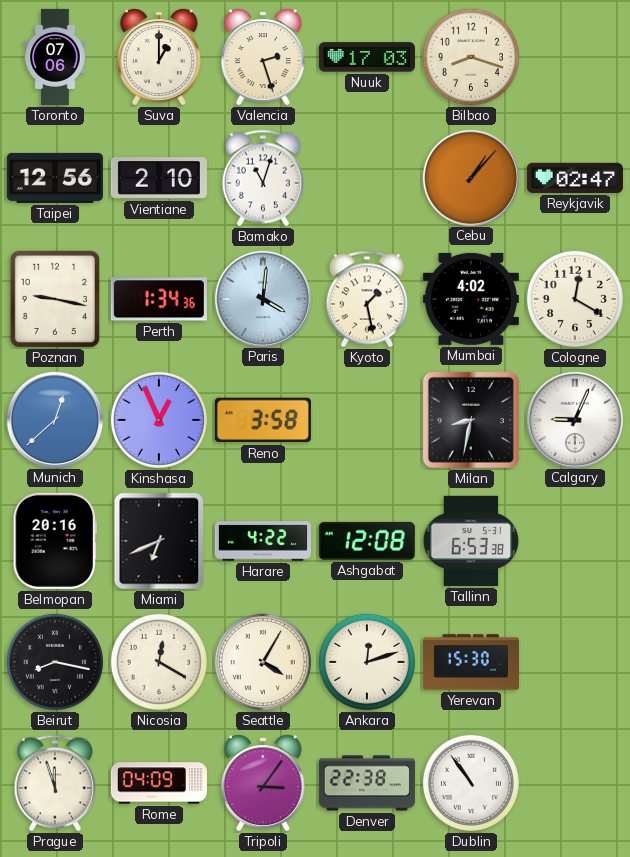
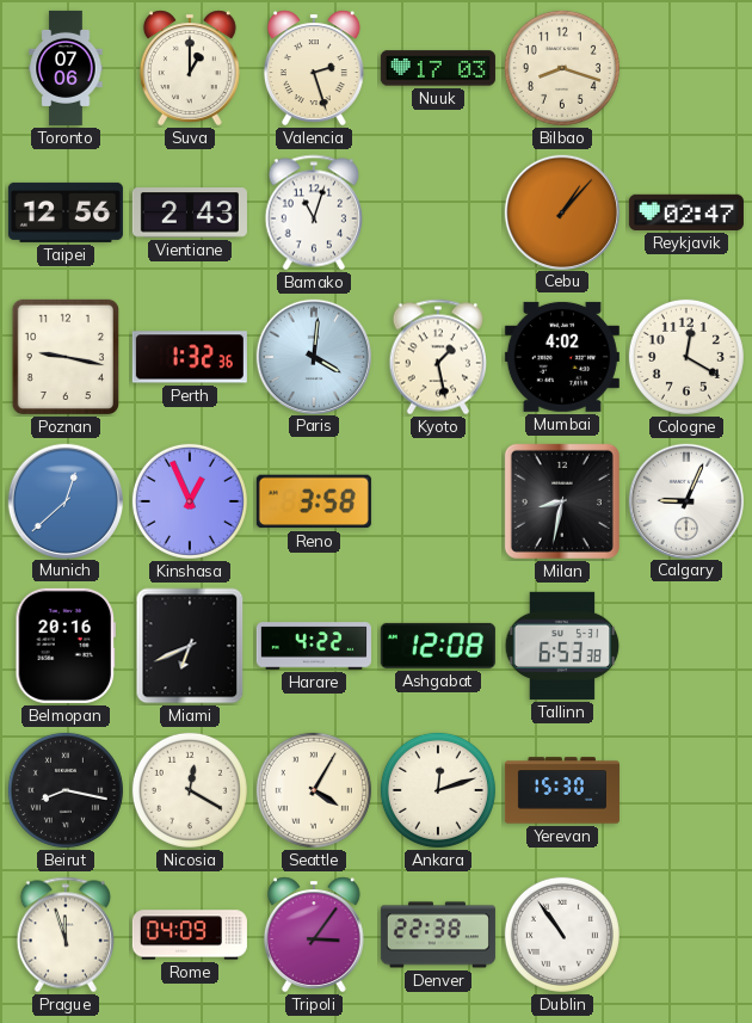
Vientiane: 2:10 -> 2:43 (190, 212)
Perth: 1:34 -> 1:32 (190, 357)
